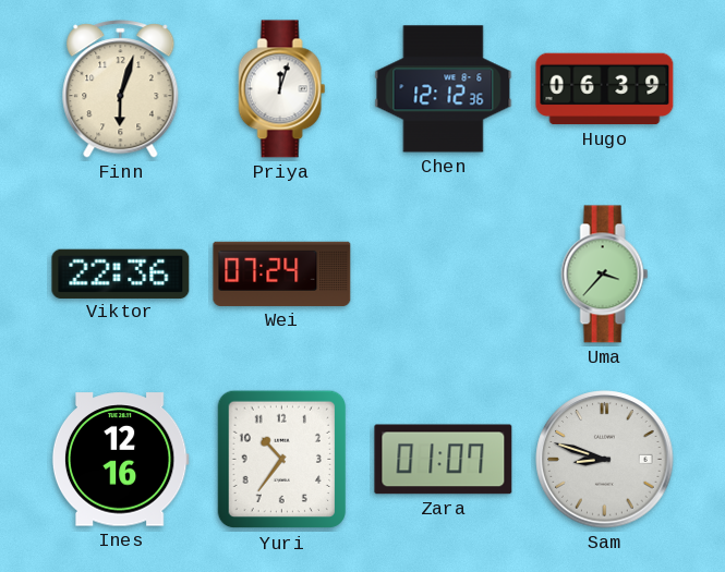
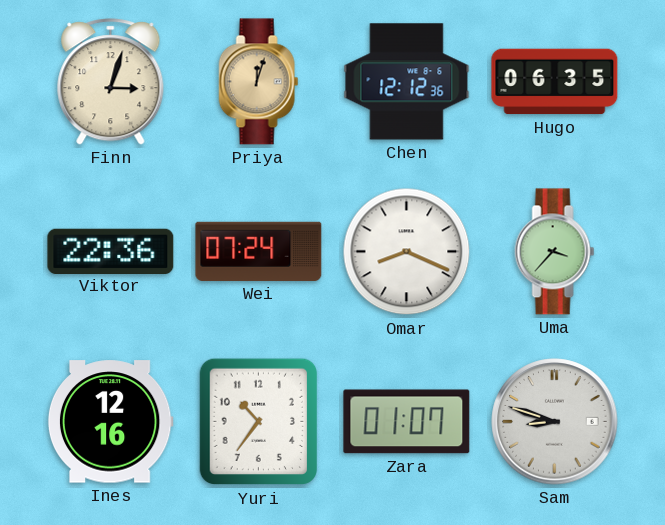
Finn: 6:03 -> 3:03 (111, 82)
Priya dial: white -> champagne (259, 82)
Hugo: 06:39 -> 06:35 (555, 82)
Omar: none -> 8:19 (407, 252)
